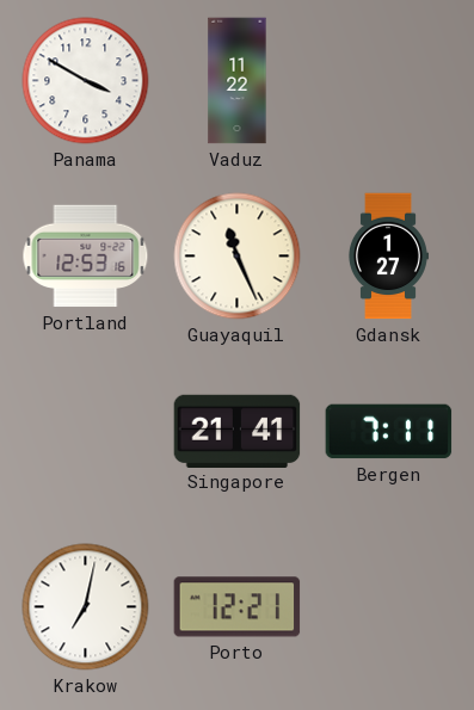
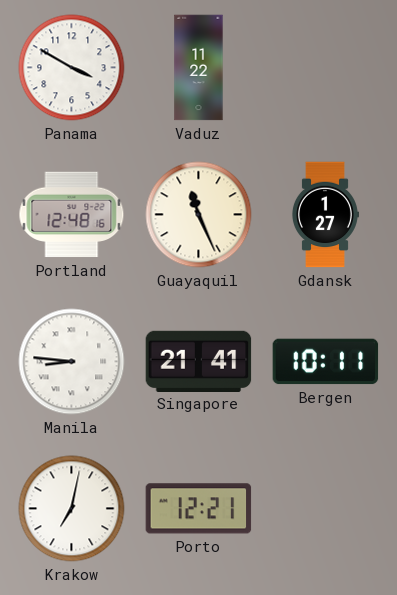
Portland: 12:53 -> 12:48 (72, 215)
Manila: none -> 8:46 (72, 362)
Bergen: 7:11 -> 10:11 (326, 362)
